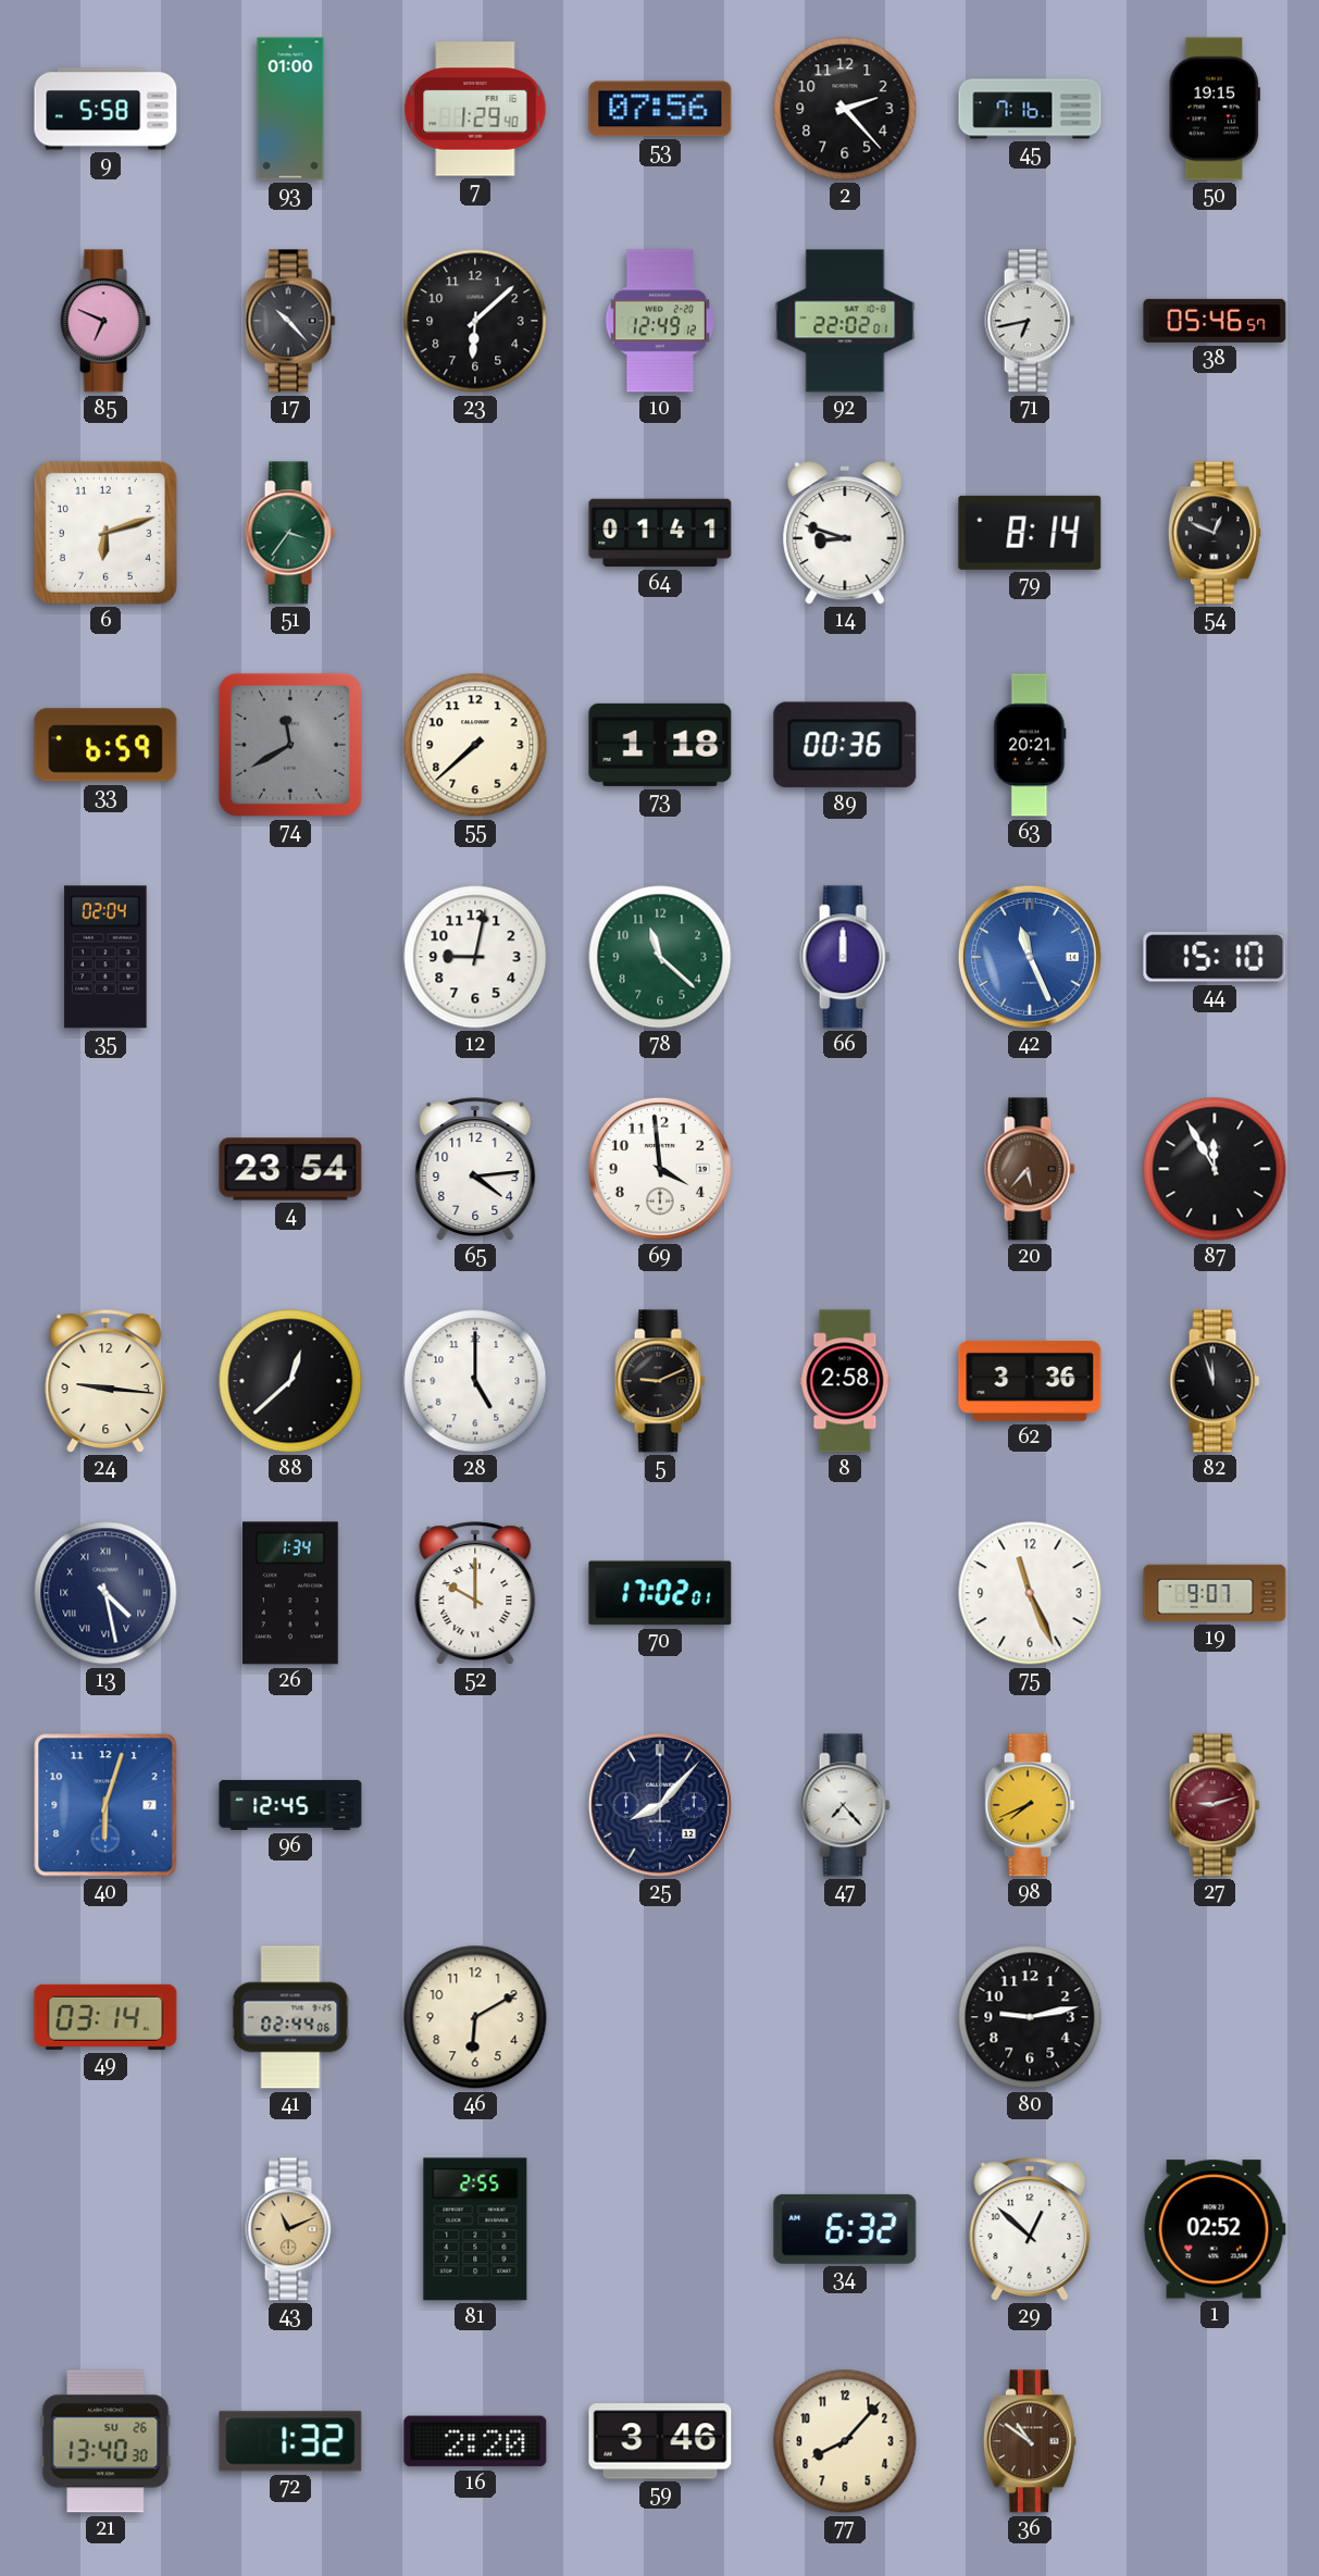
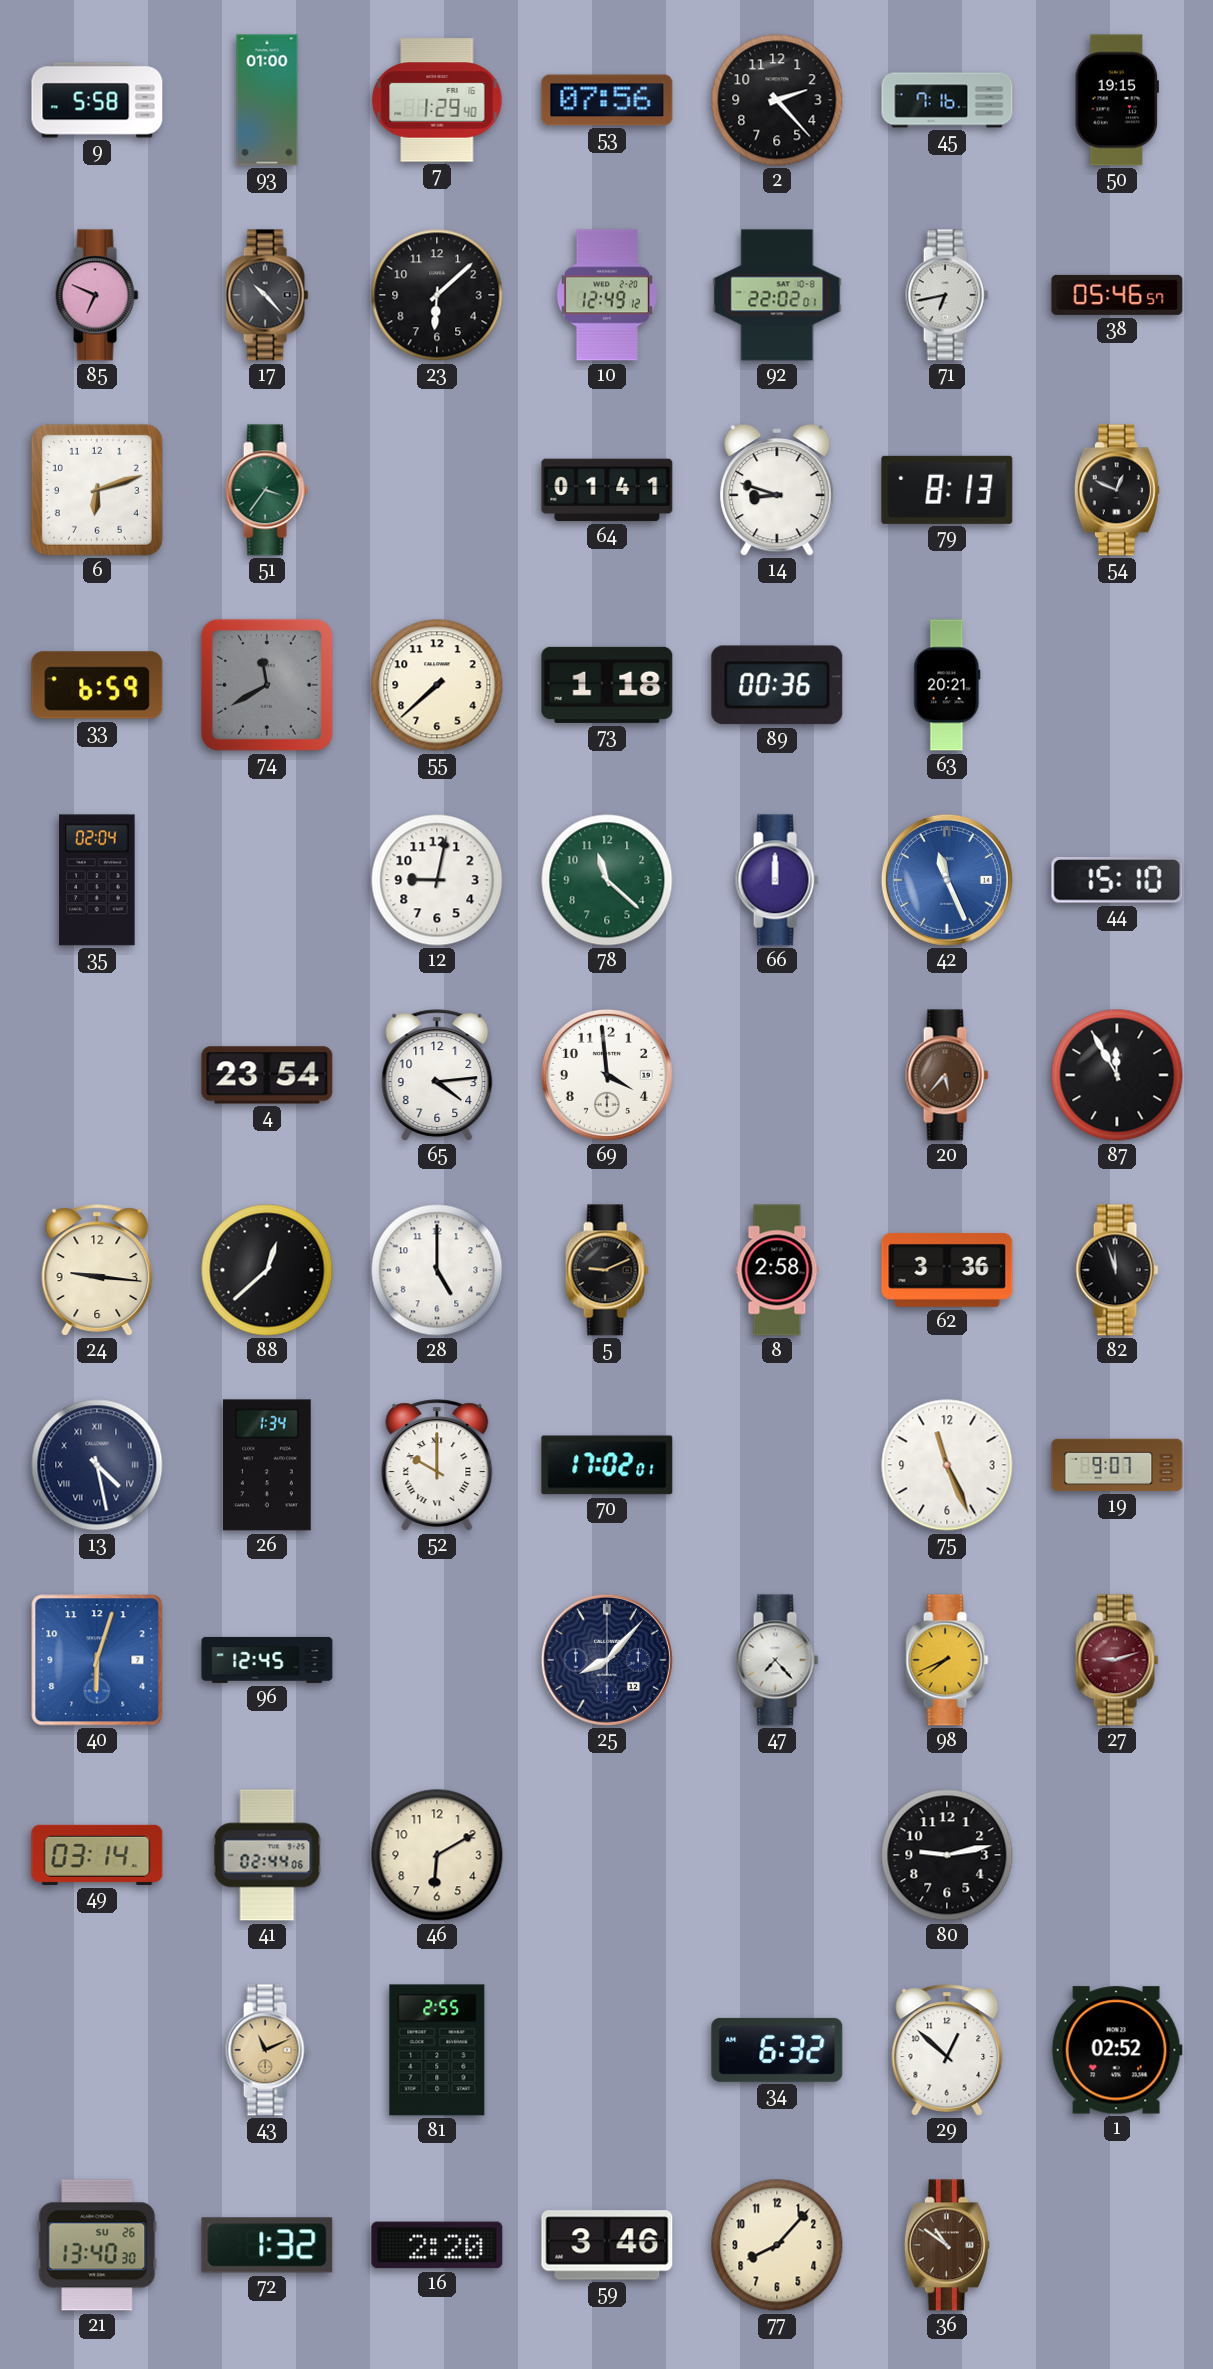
79: 8:14 -> 8:13 (947, 490)
